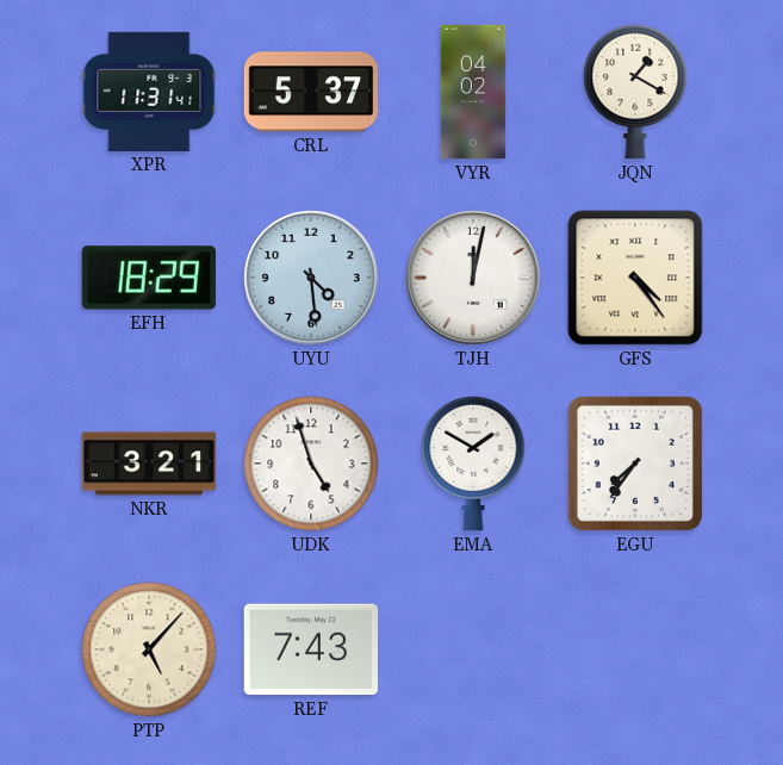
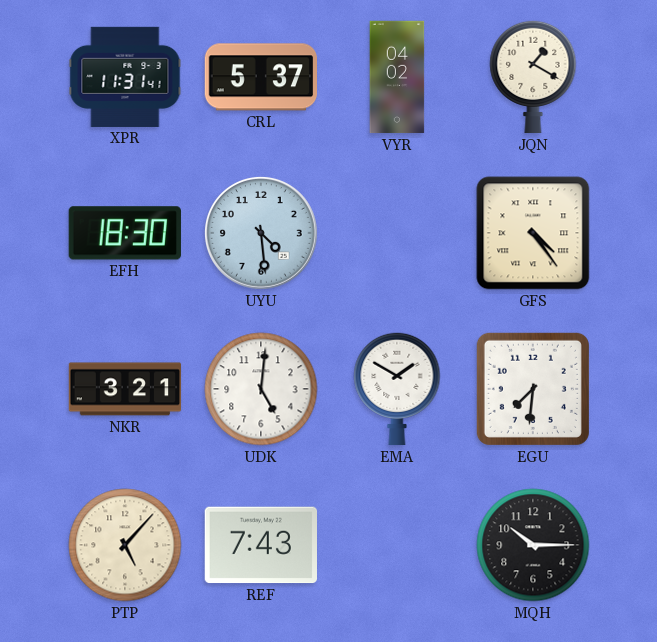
EFH: 18:29 -> 18:30 (125, 233)
TJH: 12:02 -> none (473, 278)
UDK: 4:57 -> 5:01 (261, 389)
EGU: 7:36 -> 7:31 (533, 389)
MQH: none -> 10:15 (533, 545)
